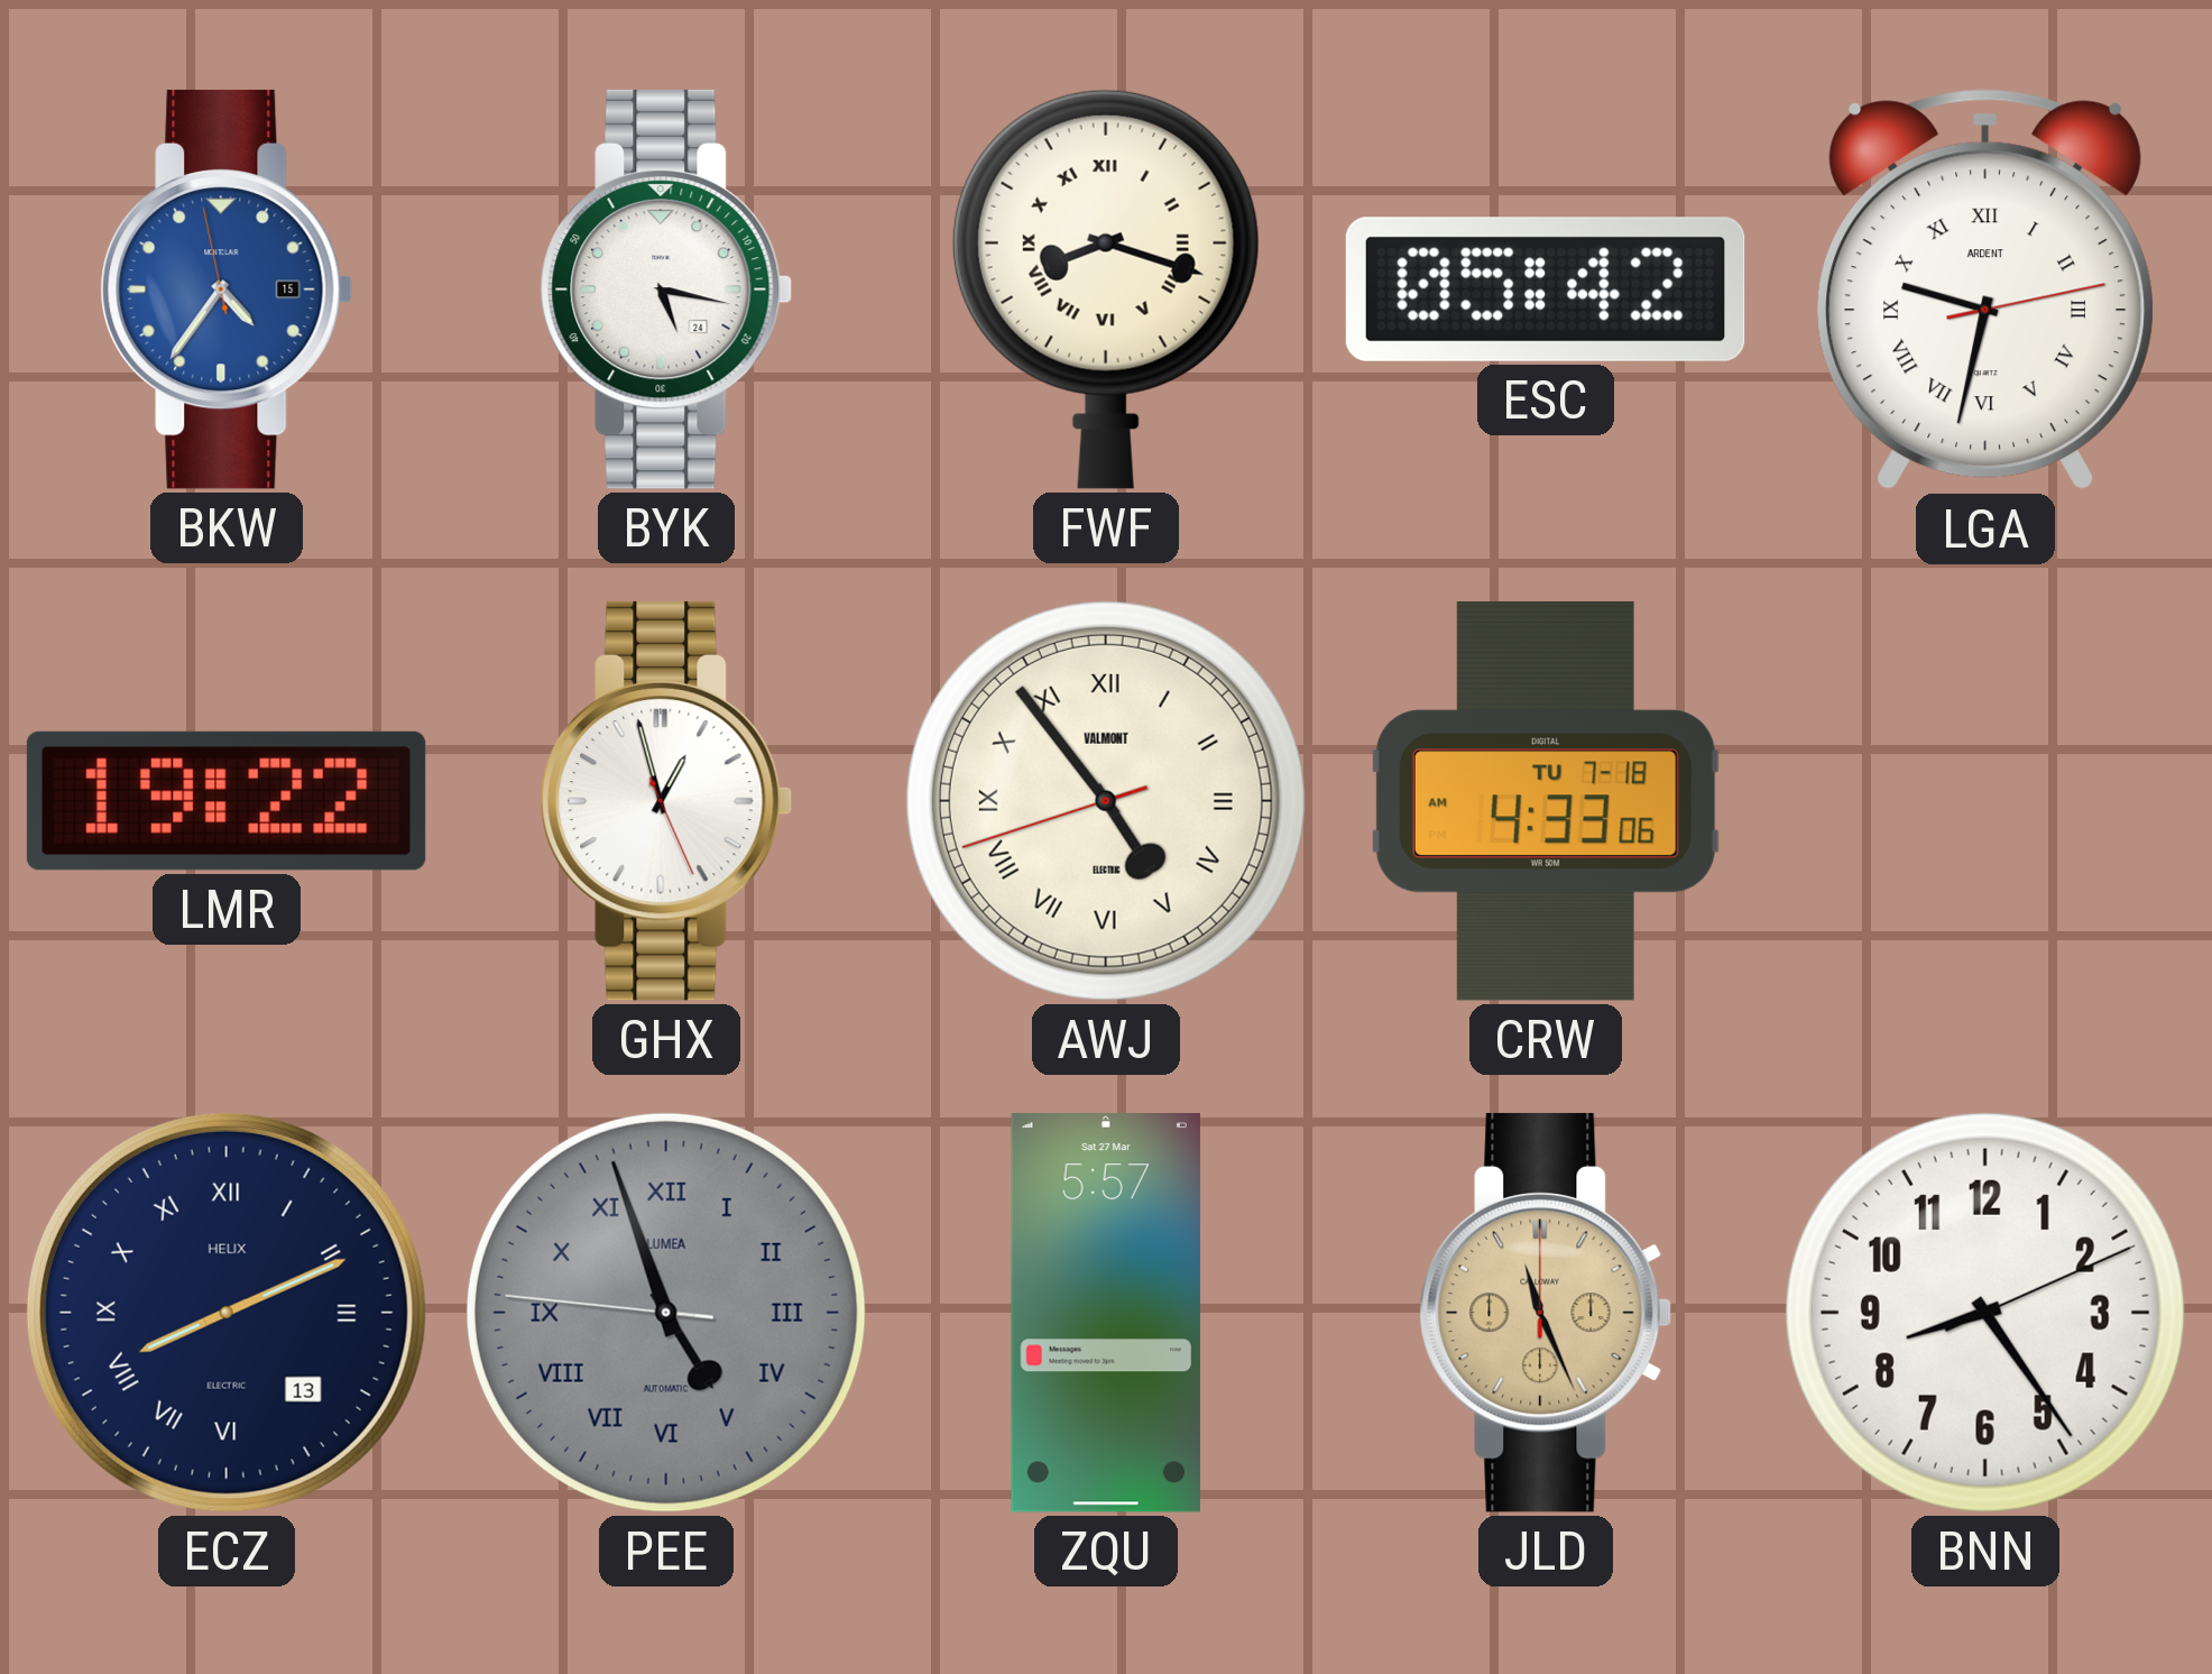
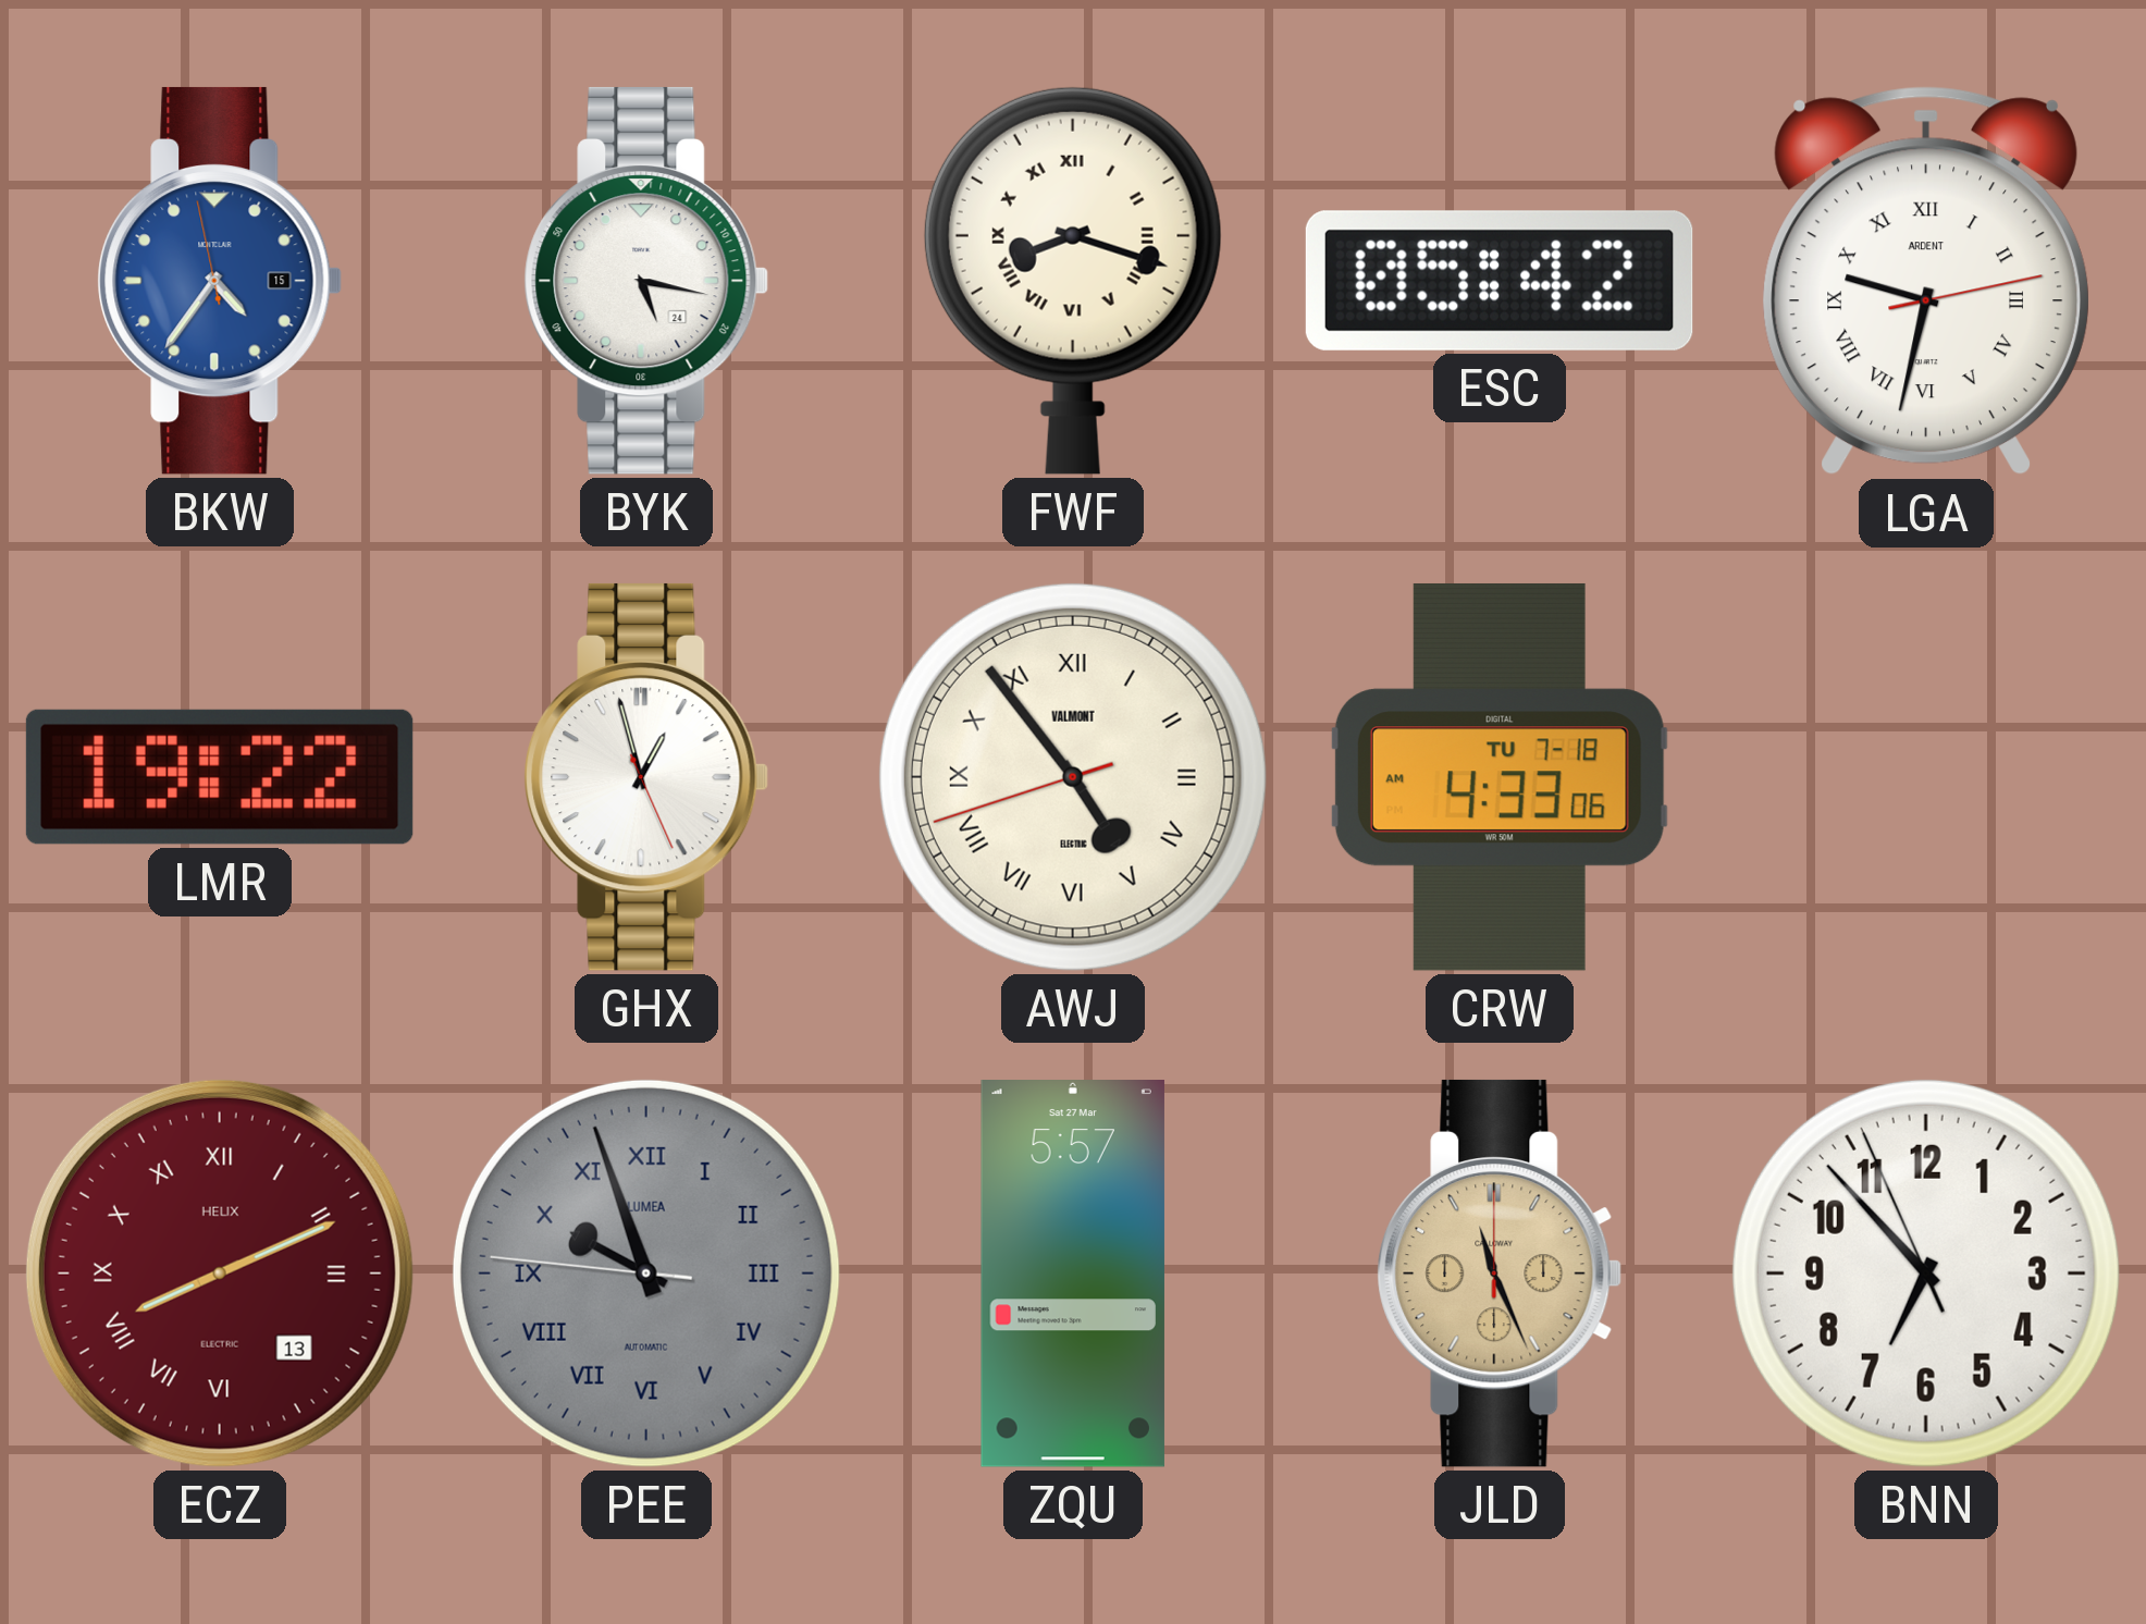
ECZ dial: navy -> burgundy (220, 1274)
PEE: 4:56 -> 9:56 (646, 1274)
BNN: 8:24 -> 6:52 (1926, 1274)
